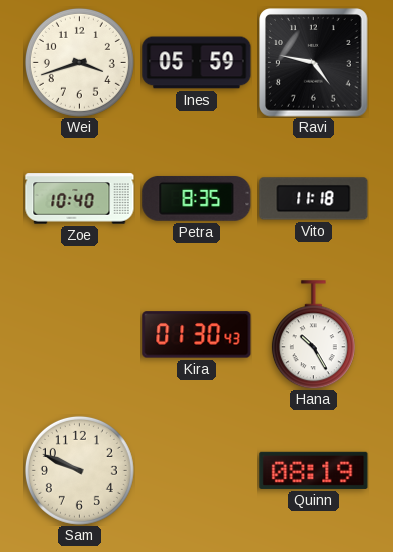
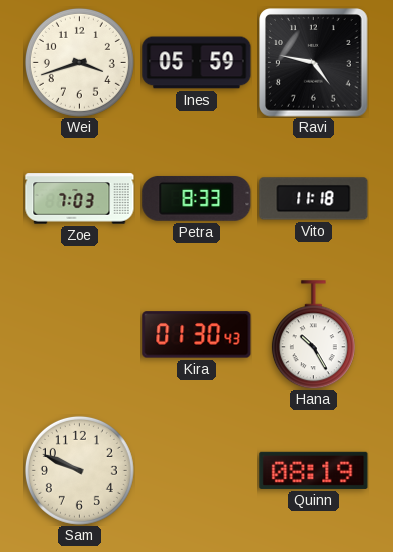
Zoe: 10:40 -> 7:03 (80, 199)
Petra: 8:35 -> 8:33 (197, 198)
